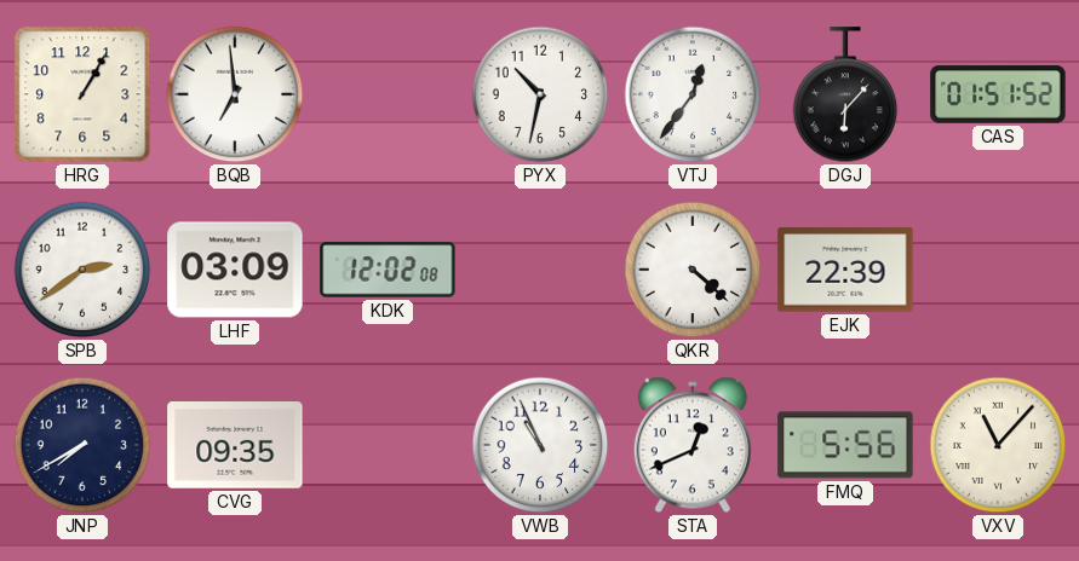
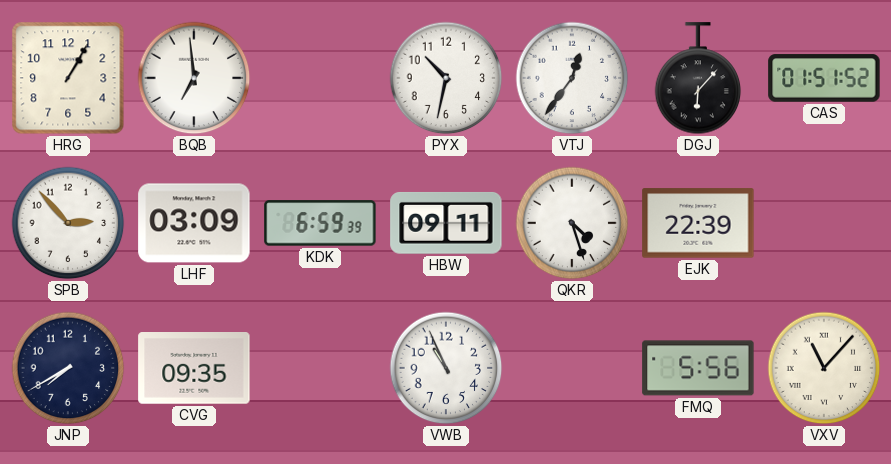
SPB: 2:39 -> 2:53 (68, 223)
KDK: 12:02 -> 6:59 (320, 223)
HBW: none -> 09:11 (446, 223)
QKR: 4:22 -> 4:27 (572, 223)
STA: 12:41 -> none (693, 445)
